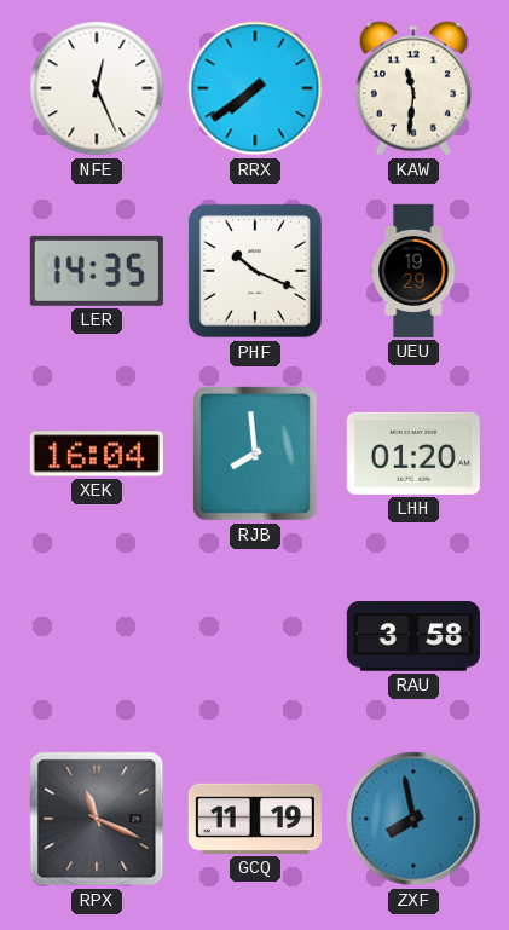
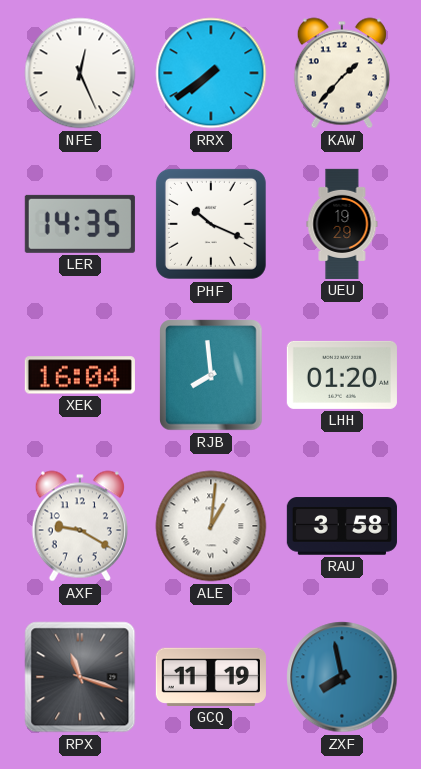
KAW: 11:31 -> 1:37 (342, 73)
AXF: none -> 9:20 (80, 526)
ALE: none -> 1:01 (211, 526)
RPX: 11:19 -> 11:18 (80, 677)
